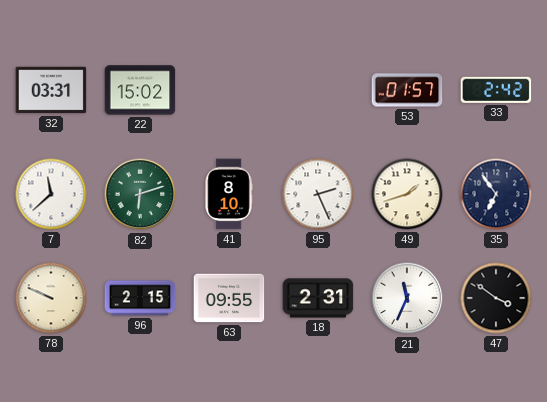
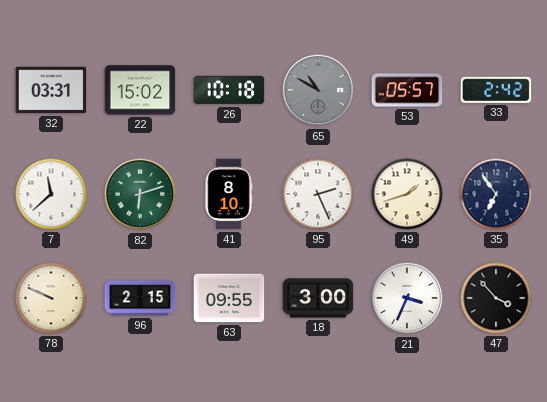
26: none -> 10:18 (229, 90)
65: none -> 10:50 (318, 90)
53: 01:57 -> 05:57 (407, 90)
18: 2:31 -> 3:00 (318, 298)
21: 11:34 -> 3:34 (407, 298)
47: 3:51 -> 3:53 (496, 298)
